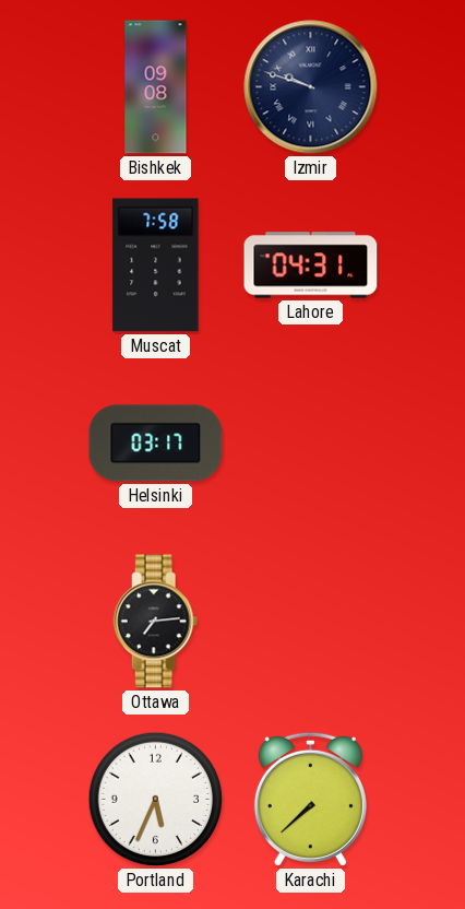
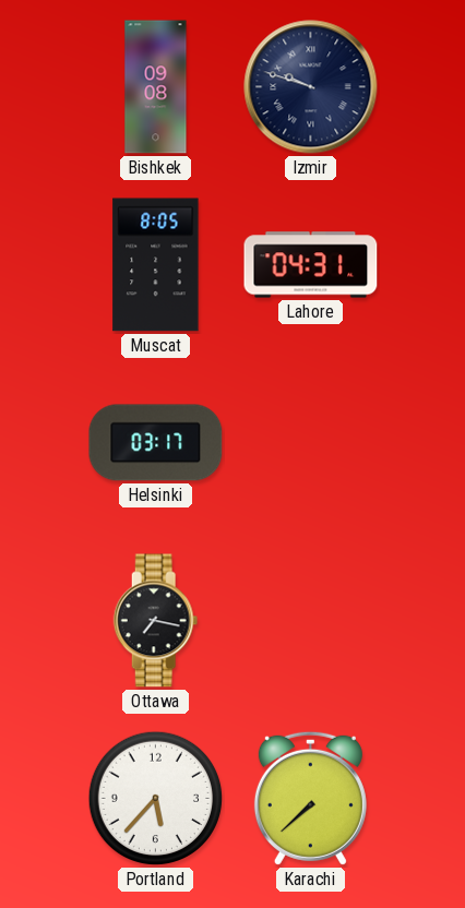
Muscat: 7:58 -> 8:05 (156, 265)
Ottawa: 7:14 -> 7:17 (156, 621)
Portland: 5:34 -> 5:37 (156, 799)
